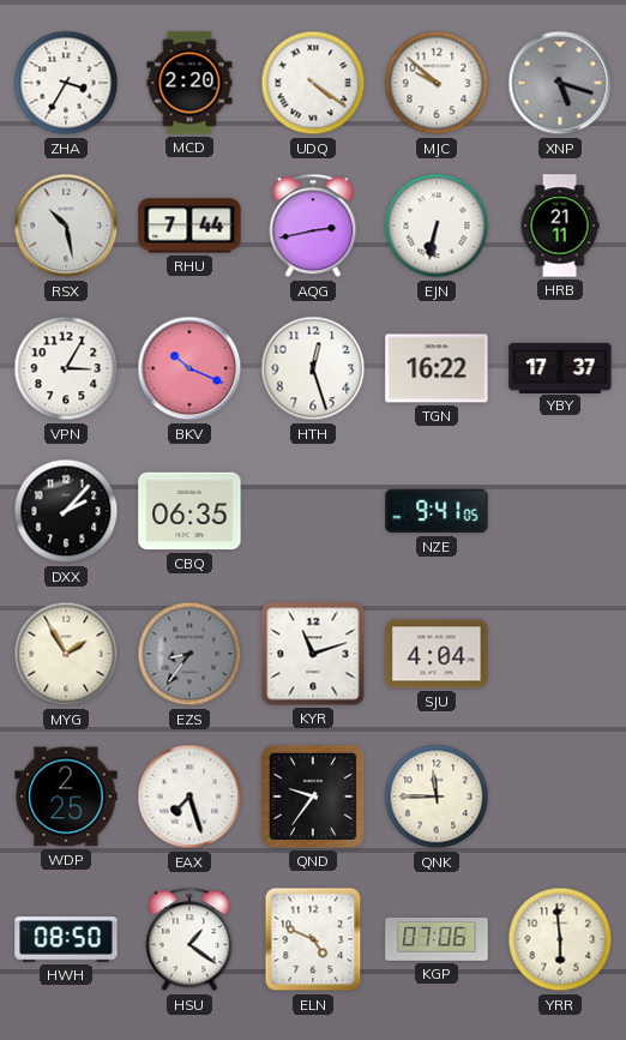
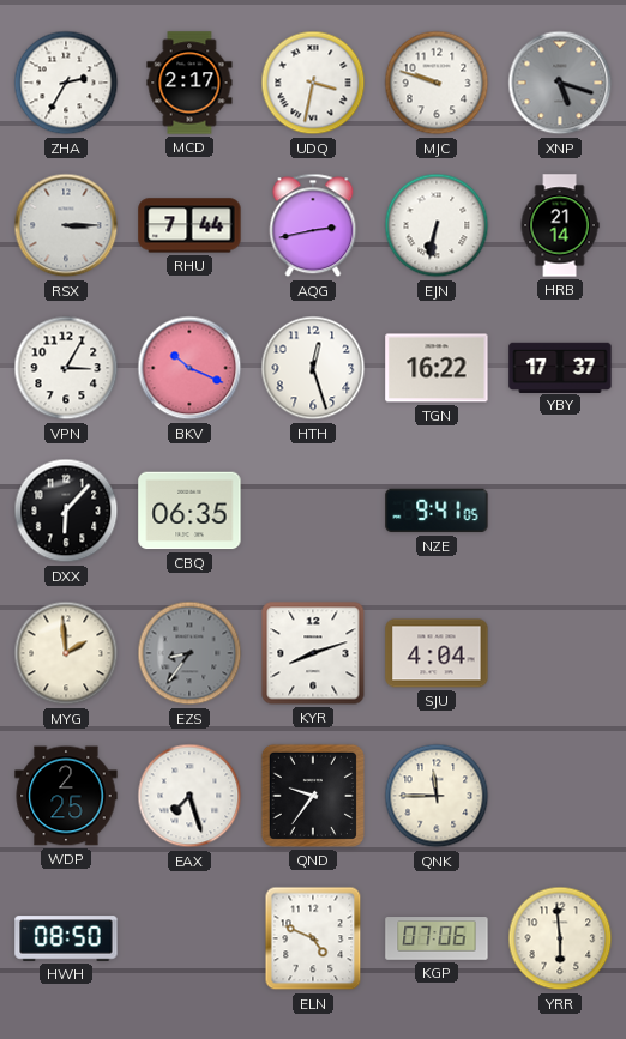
ZHA: 3:35 -> 2:35 (66, 83)
MCD: 2:20 -> 2:17 (189, 83)
UDQ: 4:21 -> 3:32 (313, 83)
MJC: 9:52 -> 9:48 (437, 83)
RSX: 10:28 -> 3:15 (66, 225)
HRB: 21:11 -> 21:14 (560, 225)
DXX: 2:07 -> 6:07 (66, 511)
MYG: 1:55 -> 1:59 (66, 653)
KYR: 11:12 -> 8:12 (313, 653)
HSU: 1:21 -> none (189, 939)
